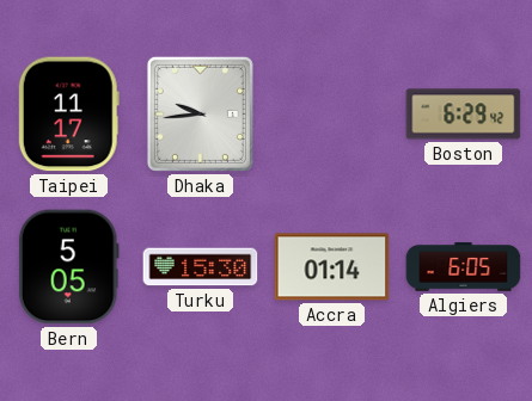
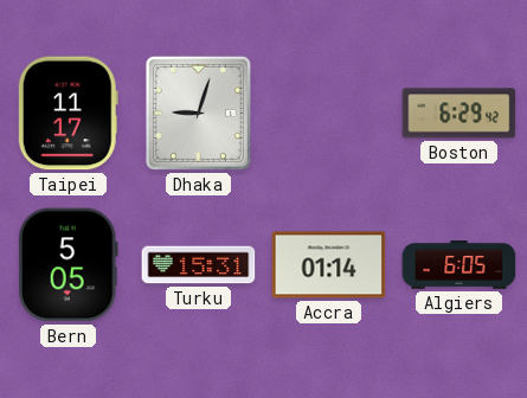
Dhaka: 9:44 -> 9:03 (198, 113)
Turku: 15:30 -> 15:31 (199, 265)
